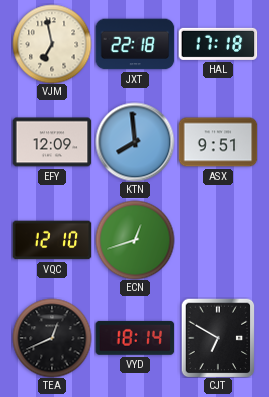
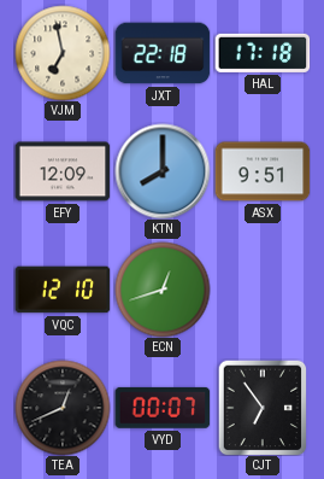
KTN: 7:59 -> 8:00 (163, 171)
VYD: 18:14 -> 00:07 (163, 408)
CJT: 6:50 -> 6:54 (263, 408)
